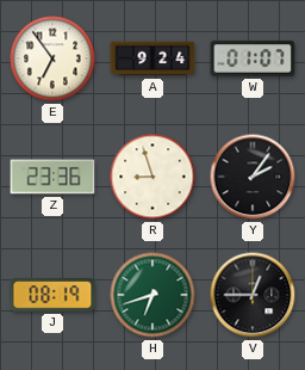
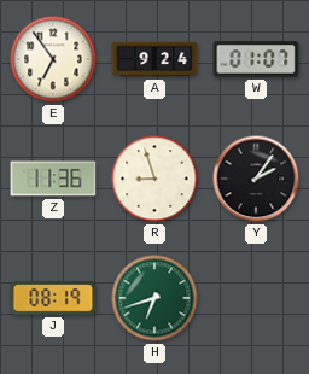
Z: 23:36 -> 11:36 (53, 179)
V: 12:45 -> none (253, 295)
